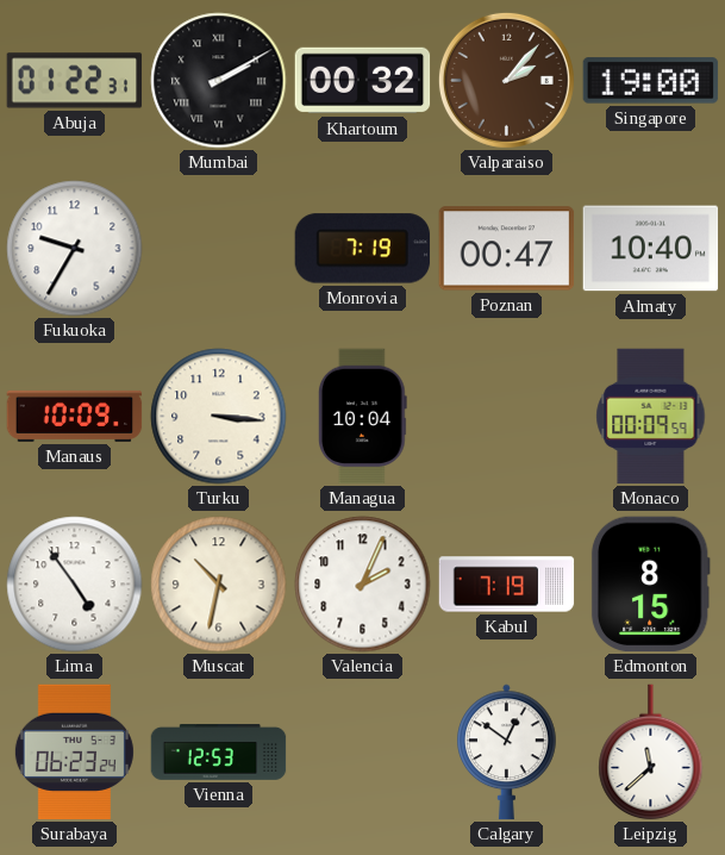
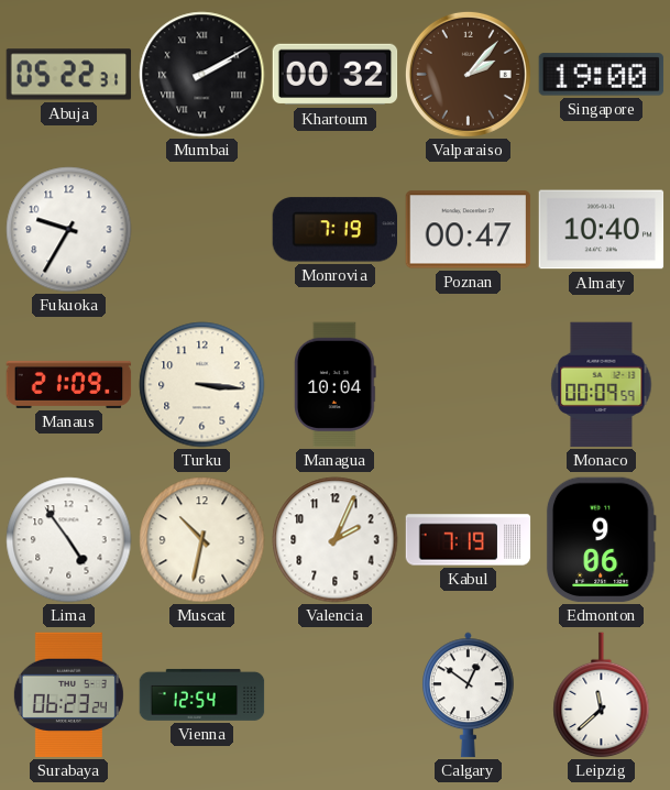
Abuja: 01:22 -> 05:22 (69, 75)
Manaus: 10:09 -> 21:09 (69, 384)
Edmonton: 8:15 -> 9:06 (601, 540)
Vienna: 12:53 -> 12:54 (202, 695)
